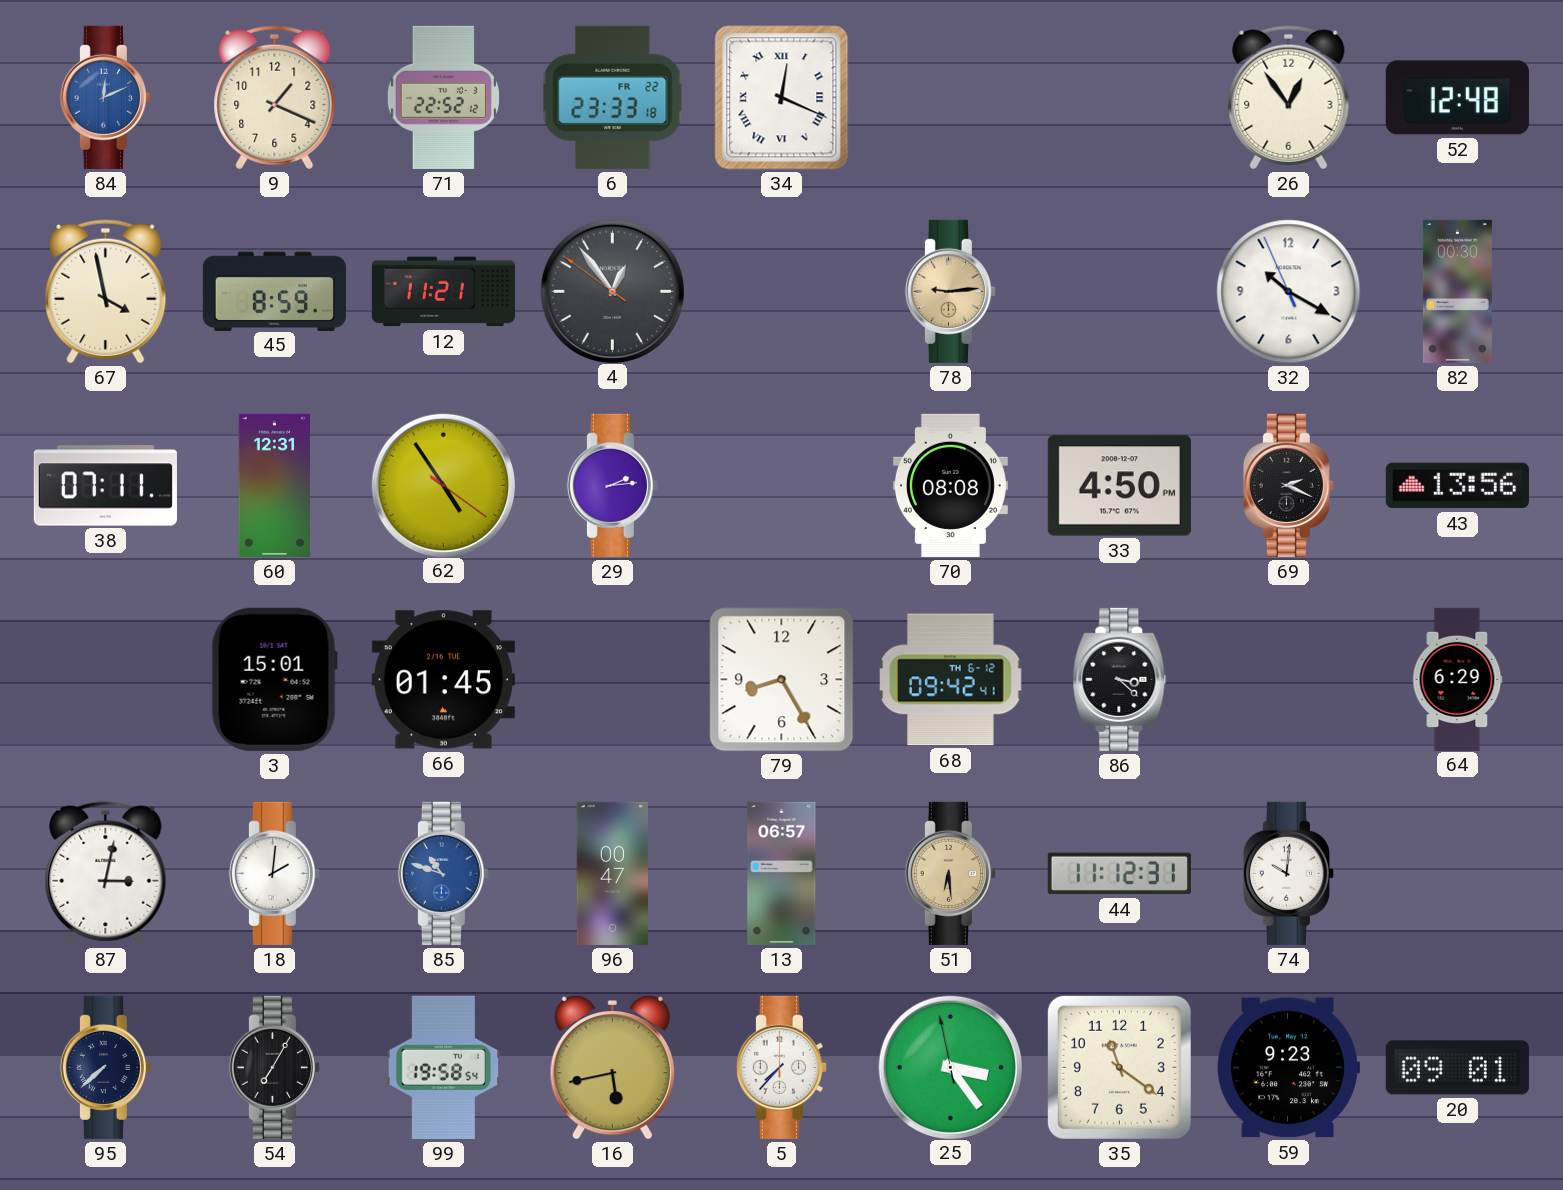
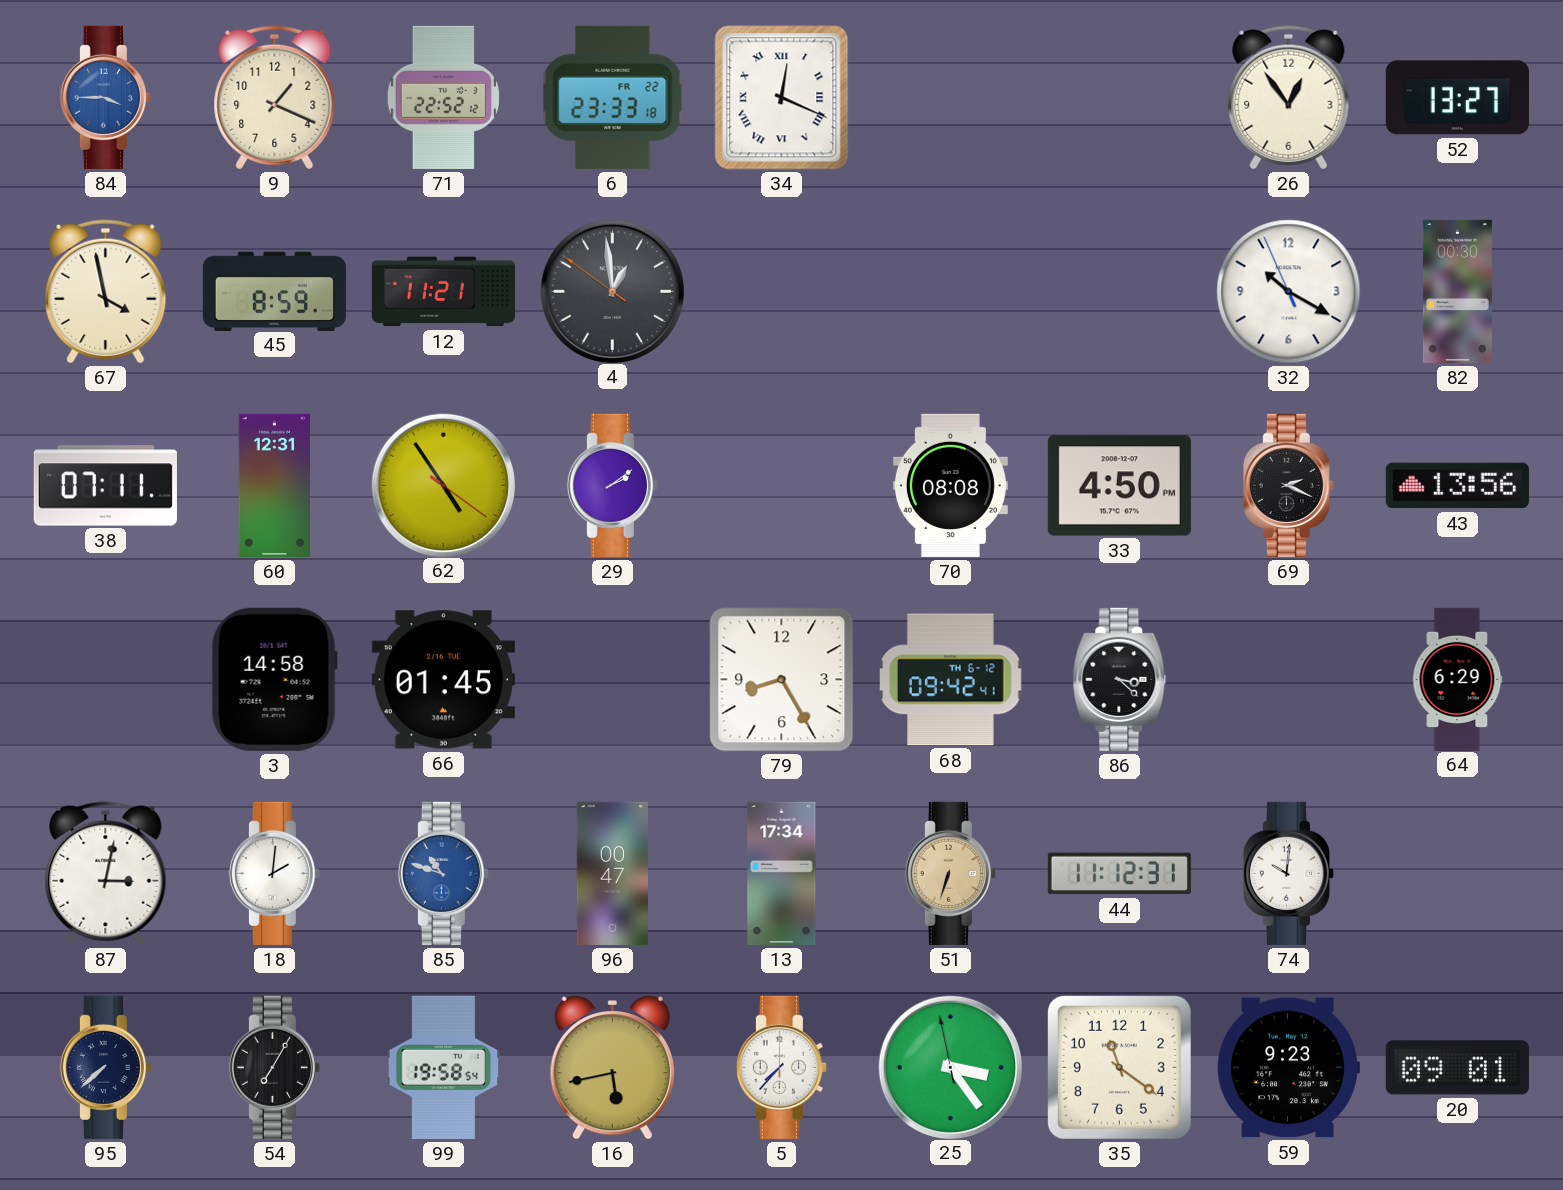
84: 12:11 -> 3:45 (105, 97)
52: 12:48 -> 13:27 (1457, 98)
4: 12:53 -> 12:58 (612, 291)
78: 9:14 -> none (950, 291)
29: 2:14 -> 2:09 (612, 485)
3: 15:01 -> 14:58 (274, 679)
13: 06:57 -> 17:34 (782, 873)
51: 6:29 -> 6:33 (950, 873)
